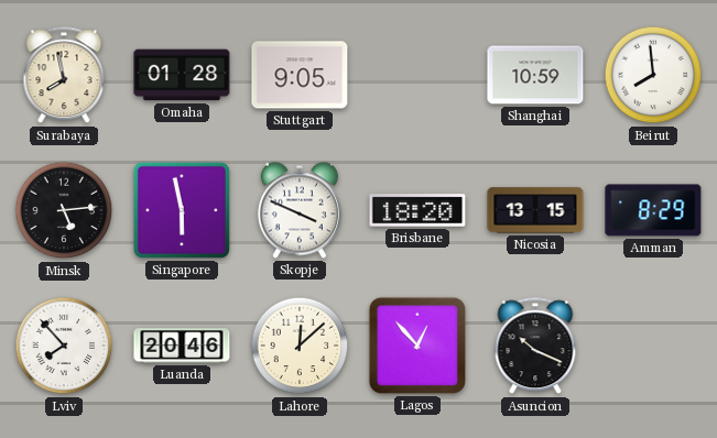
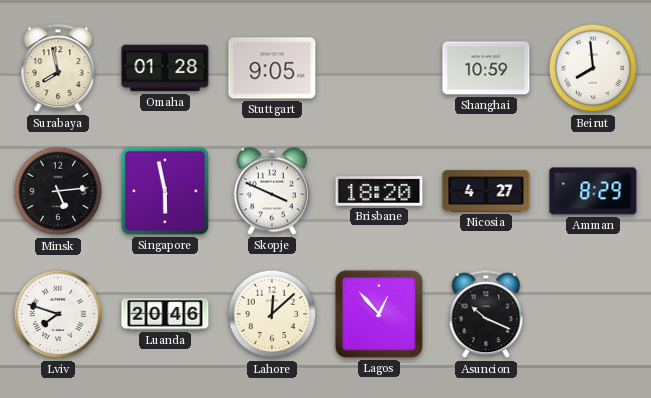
Nicosia: 13:15 -> 4:27 (486, 191)
Lviv: 7:53 -> 7:48 (58, 314)
